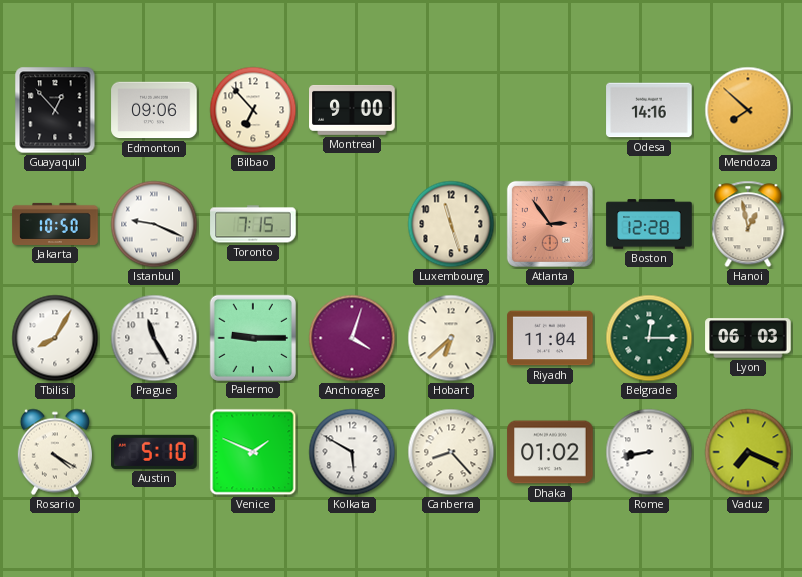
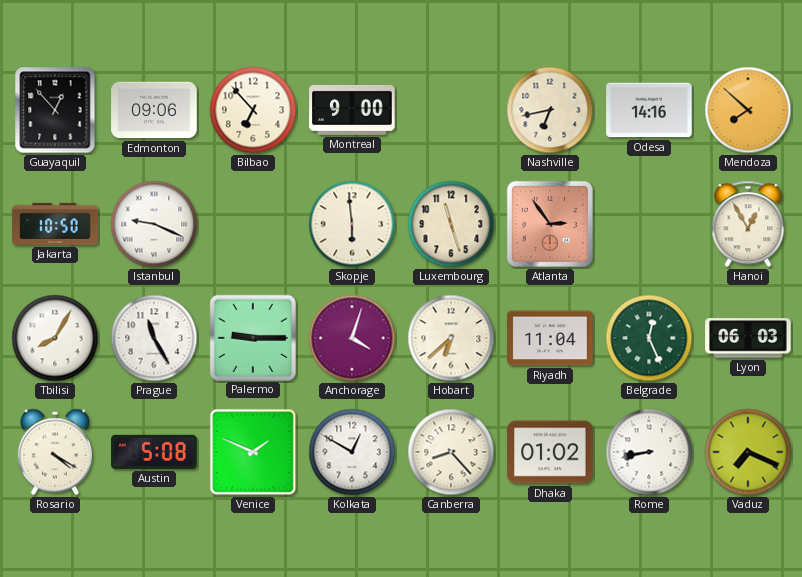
Nashville: none -> 6:43 (550, 110)
Toronto: 7:15 -> none (253, 224)
Skopje: none -> 5:59 (352, 224)
Boston: 12:28 -> none (649, 224)
Hanoi: 12:58 -> 12:55 (748, 224)
Belgrade: 12:15 -> 12:26 (649, 338)
Austin: 5:10 -> 5:08 (154, 452)
Kolkata: 5:50 -> 12:50 (352, 452)
